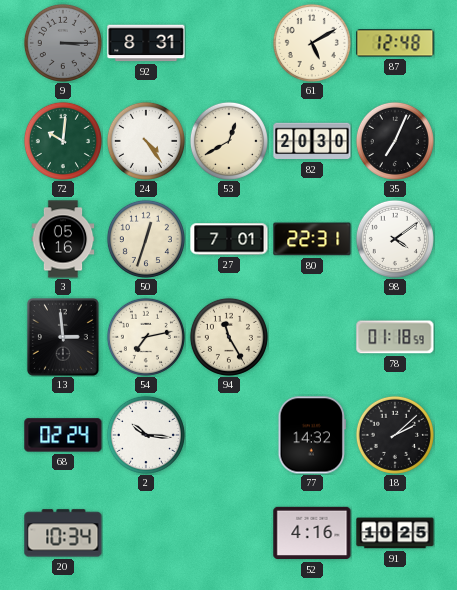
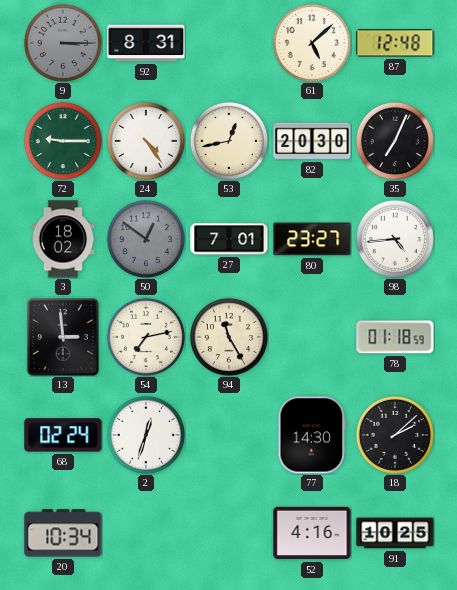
61: 5:10 -> 5:08 (312, 43)
72: 10:01 -> 9:15 (63, 141)
53: 12:40 -> 12:43 (229, 141)
3: 05:16 -> 18:02 (63, 239)
50: 12:33 -> 12:51 (146, 239)
50 dial: cream -> grey (146, 239)
80: 22:31 -> 23:27 (312, 239)
98: 4:09 -> 4:44 (395, 239)
2: 10:16 -> 12:33 (146, 435)
77: 14:32 -> 14:30 (311, 435)
